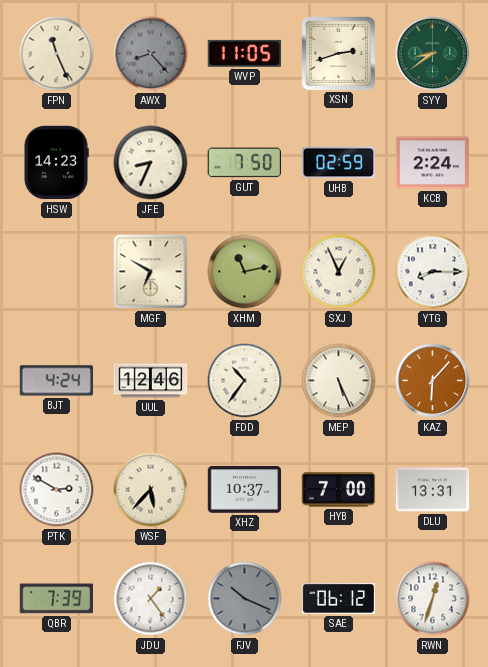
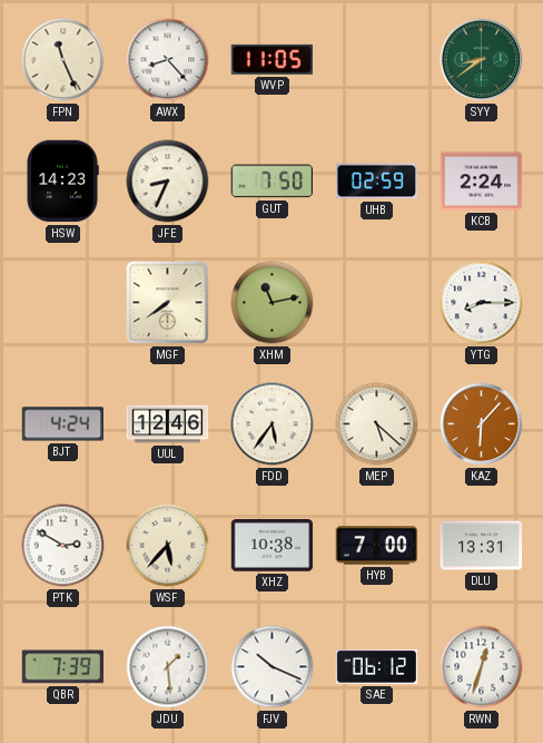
AWX dial: grey -> white (168, 60)
XSN: 2:42 -> none (338, 53)
MGF: 6:50 -> 7:39 (168, 303)
SXJ: 12:56 -> none (339, 272)
FDD: 10:36 -> 5:36 (273, 424)
MEP: 5:26 -> 5:22 (377, 424)
XHZ: 10:37 -> 10:38 (273, 546)
JDU: 1:24 -> 1:29 (168, 667)
FJV dial: grey -> white (273, 667)
